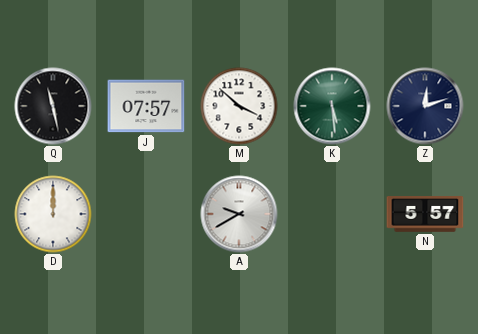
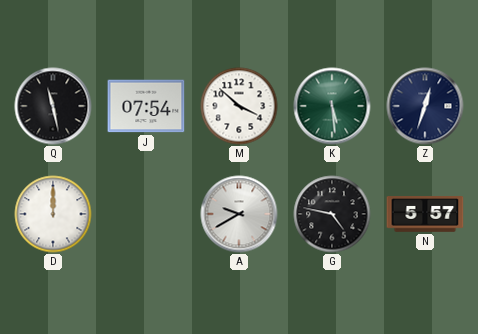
J: 07:57 -> 07:54 (146, 106)
Z: 12:12 -> 12:33 (425, 106)
G: none -> 4:47 (332, 214)
